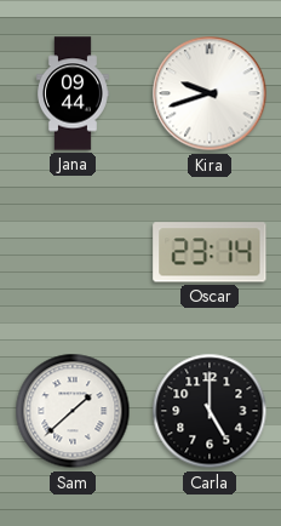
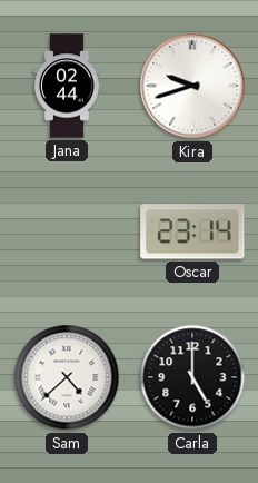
Jana: 09:44 -> 02:44 (67, 86)
Sam: 1:38 -> 4:38 (67, 377)
